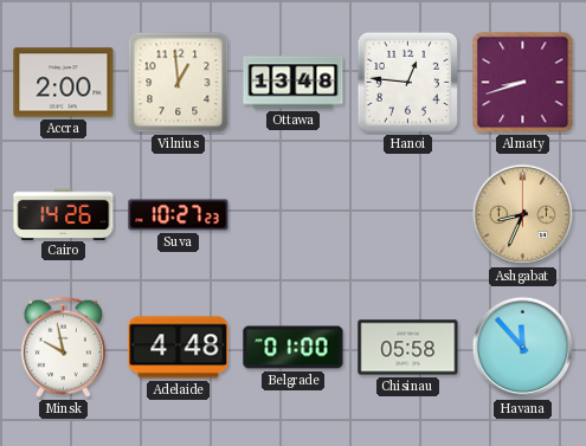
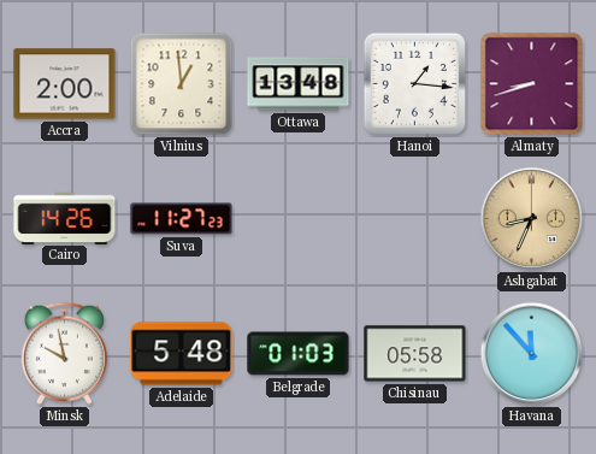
Hanoi: 12:46 -> 1:16 (414, 83)
Suva: 10:27 -> 11:27 (182, 219)
Adelaide: 4:48 -> 5:48 (182, 354)
Belgrade: 01:00 -> 01:03 (299, 354)
